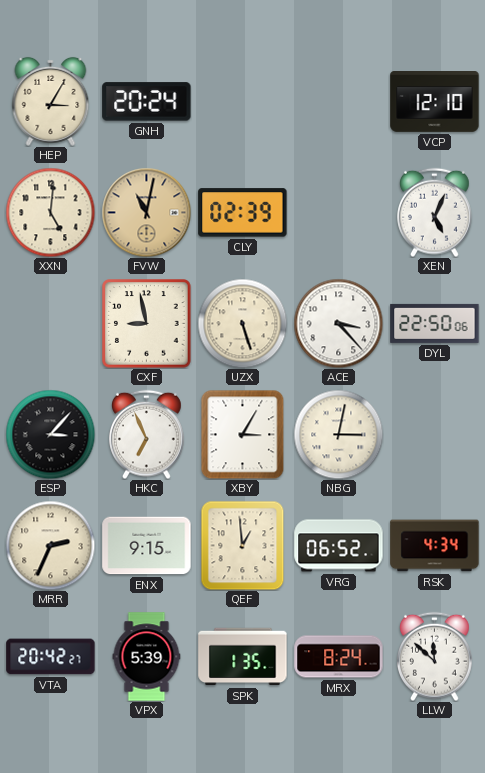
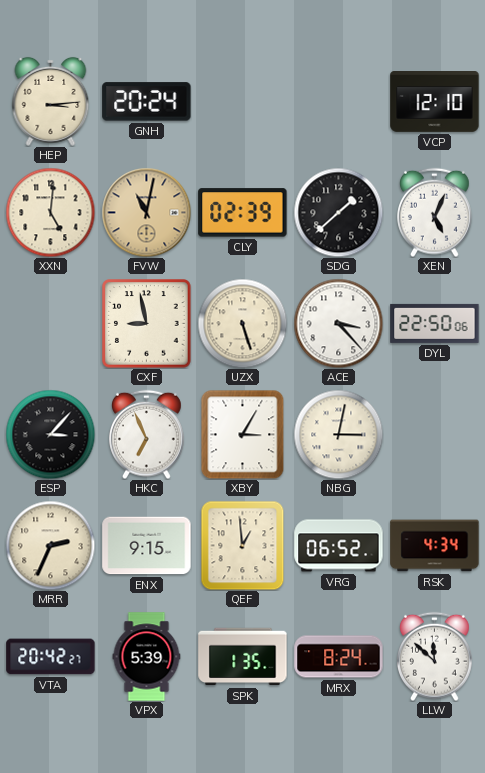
HEP: 3:05 -> 3:14 (51, 101)
SDG: none -> 1:38 (338, 212)
